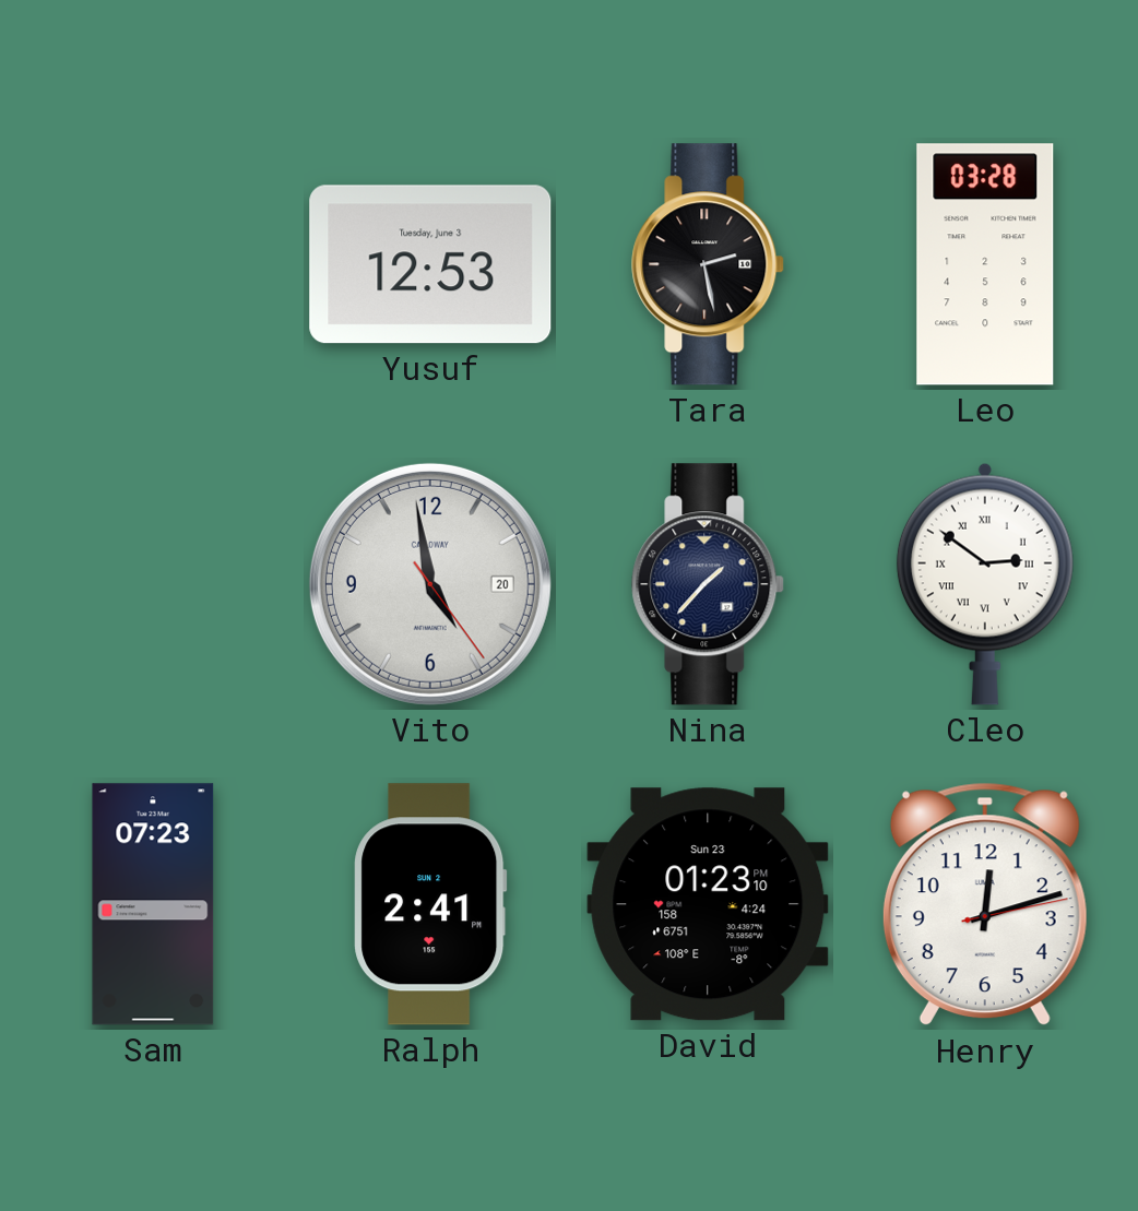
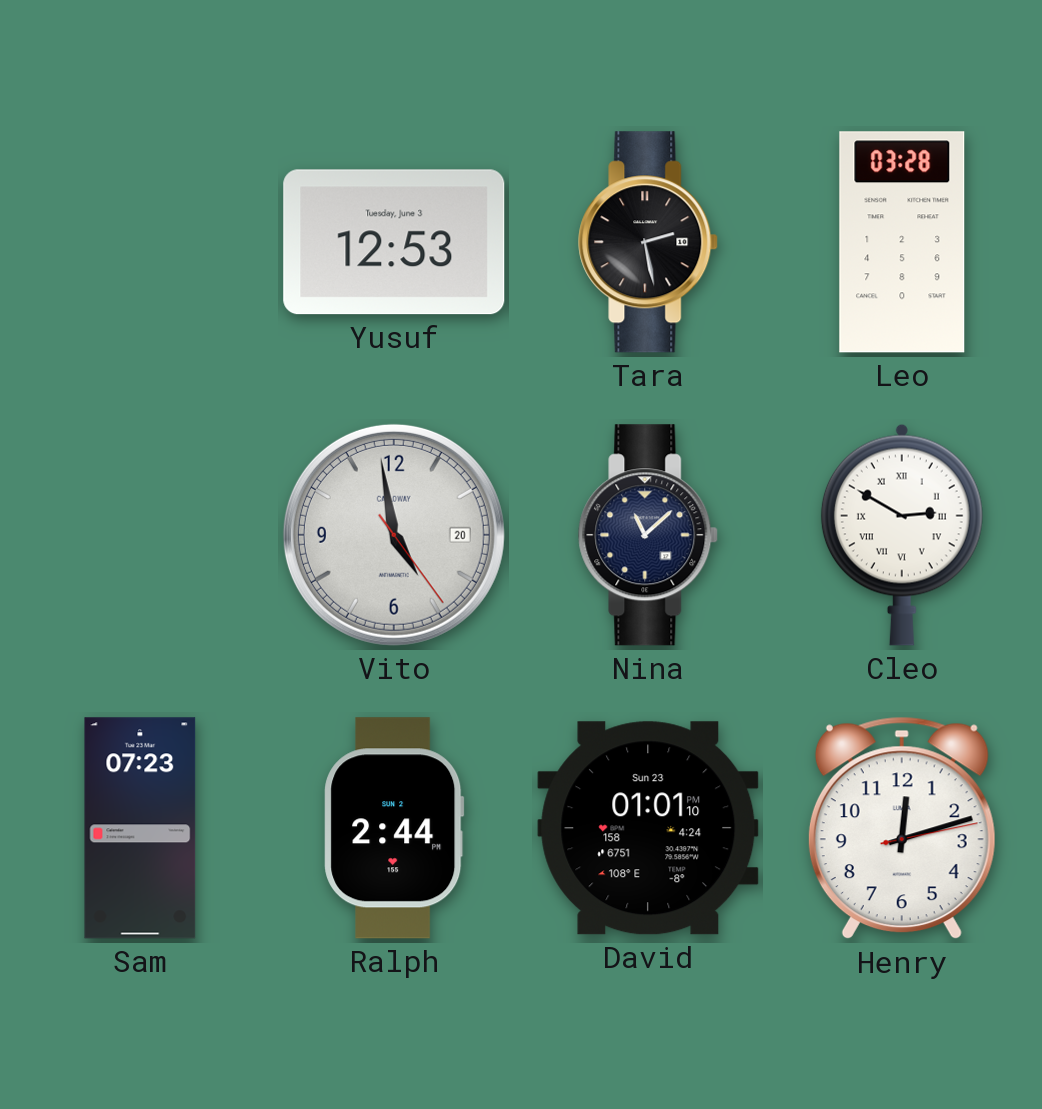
Nina: 1:37 -> 11:08 (649, 535)
Cleo: 2:51 -> 2:50 (902, 535)
Ralph: 2:41 -> 2:44 (394, 828)
David: 01:23 -> 01:01 (648, 828)
